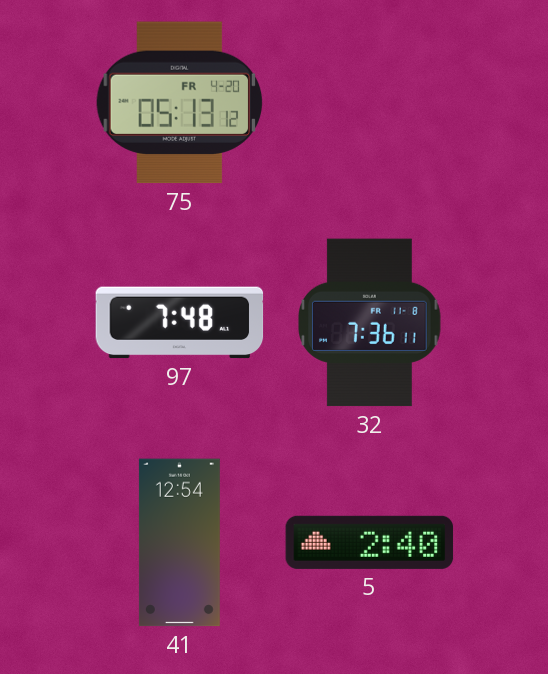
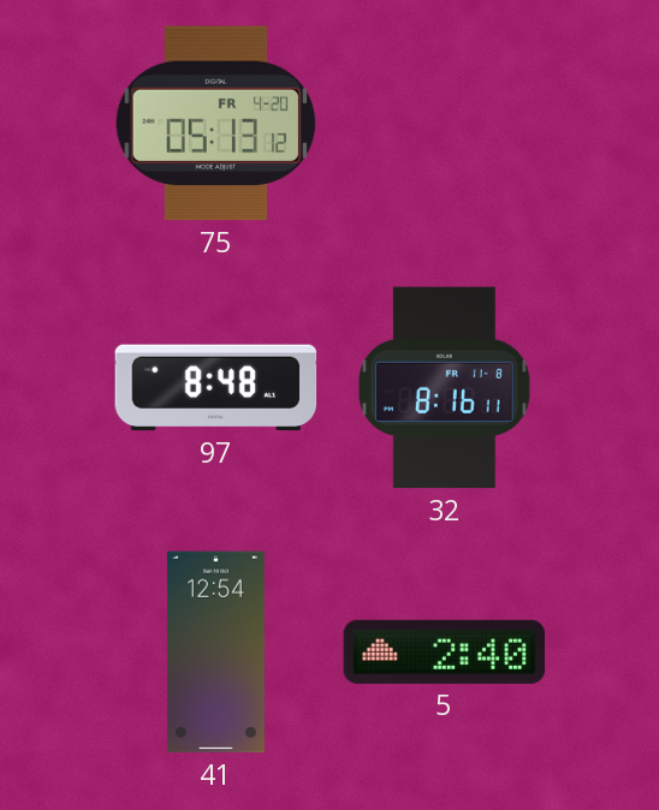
97: 7:48 -> 8:48 (216, 388)
32: 7:36 -> 8:16 (445, 388)
